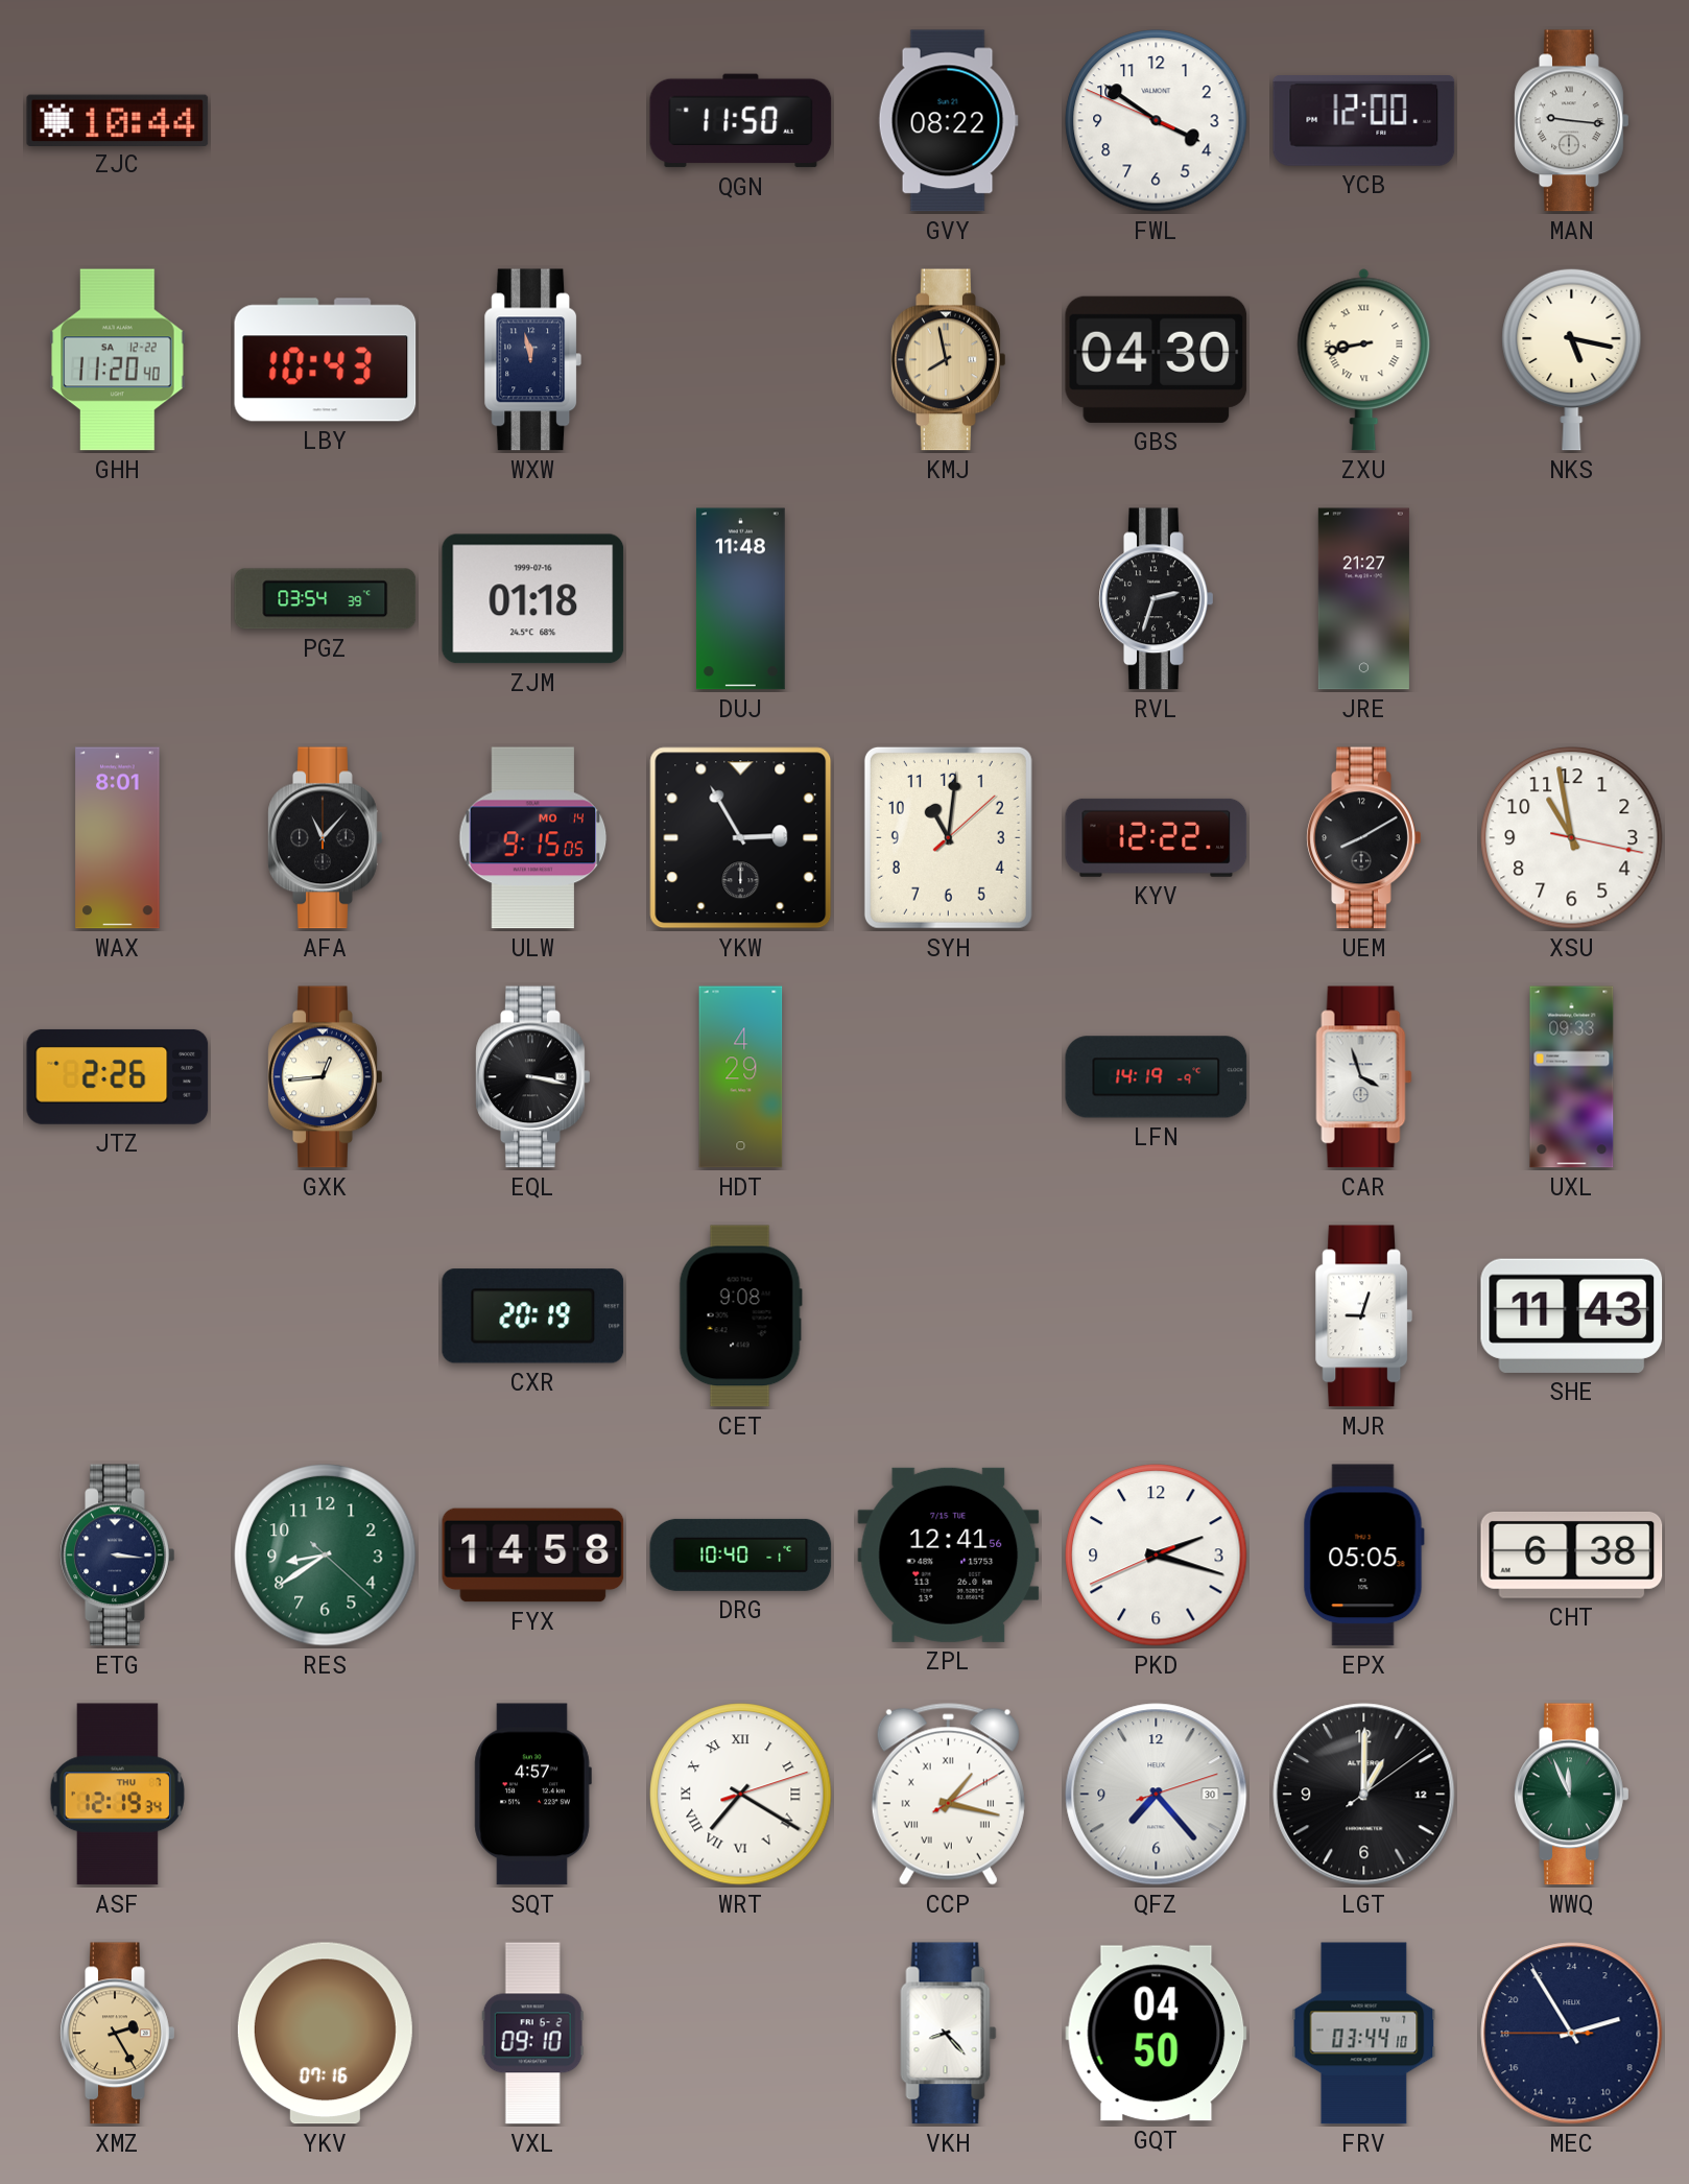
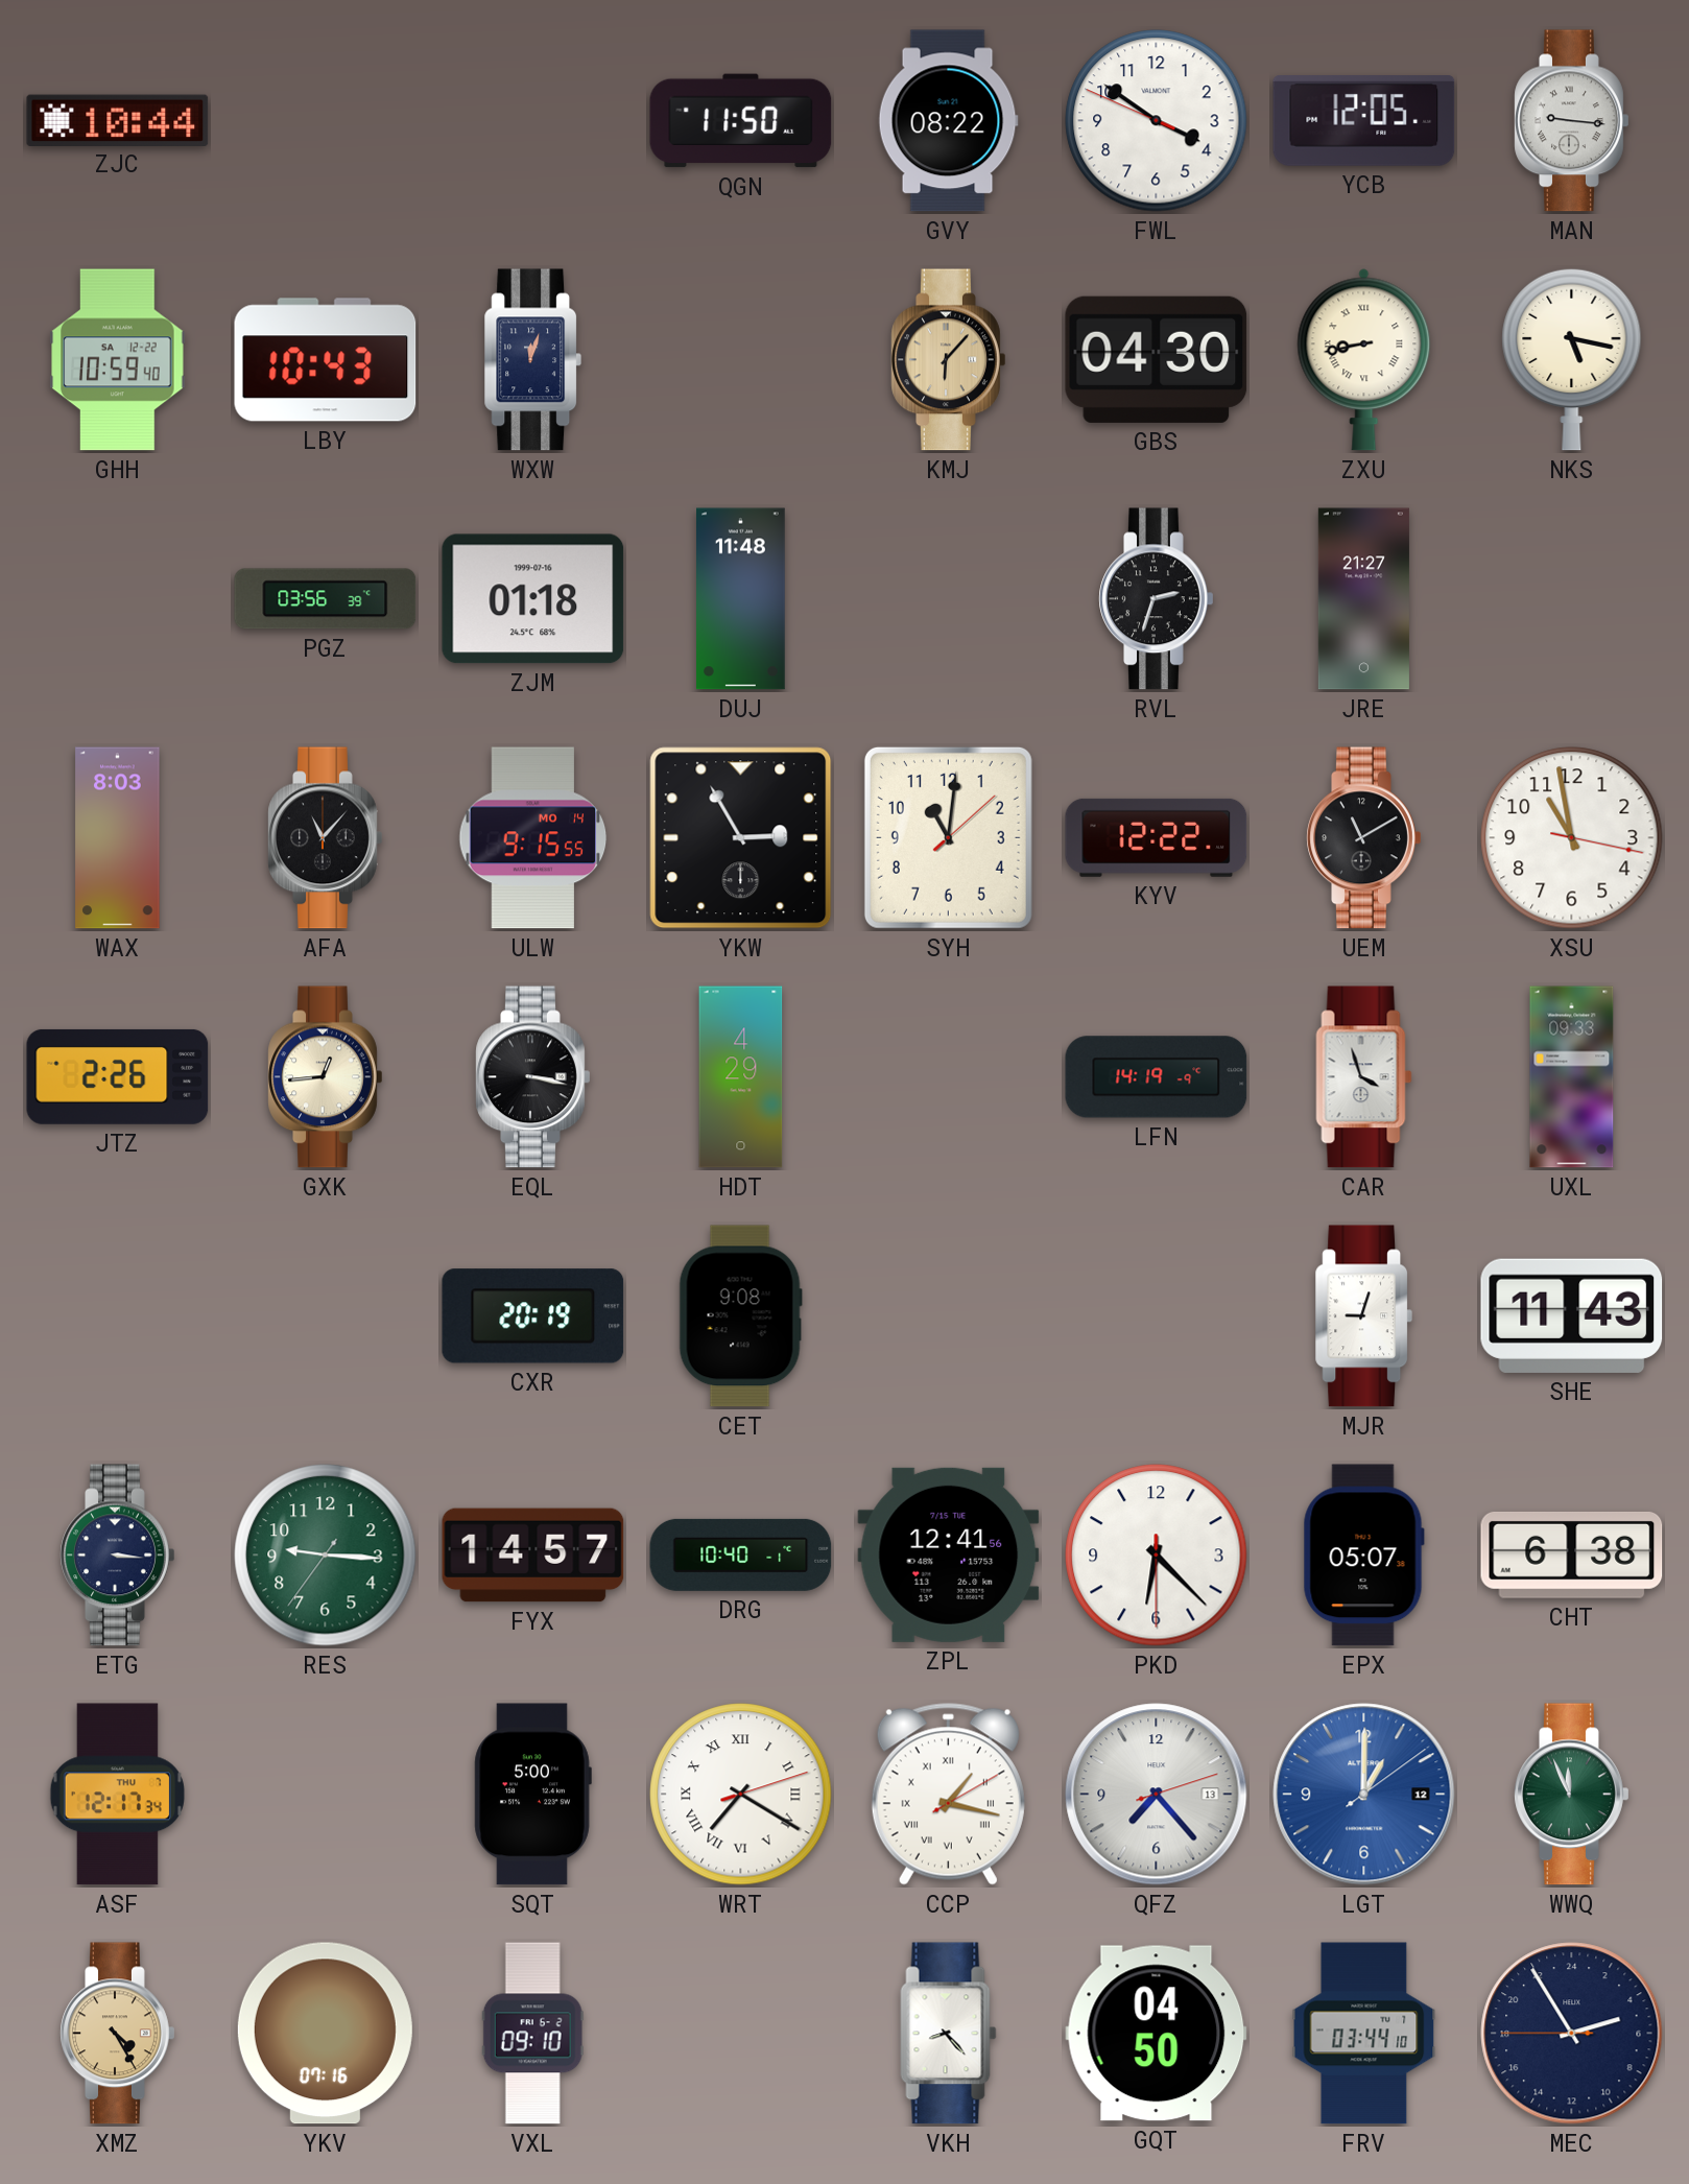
YCB: 12:00 -> 12:05 (1364, 121)
GHH: 11:20 -> 10:59 (118, 360)
WXW: 11:58 -> 12:03 (533, 360)
KMJ: 7:58 -> 6:07 (949, 360)
PGZ: 03:54 -> 03:56 (326, 599)
WAX: 8:01 -> 8:03 (118, 838)
ULW: 9:15:05 -> 9:15:55 (533, 838)
UEM: 8:10 -> 11:10 (1364, 838)
RES: 8:39 -> 9:15 (326, 1556)
FYX: 14:58 -> 14:57 (533, 1556)
PKD: 2:17 -> 6:22 (1157, 1556)
EPX: 05:05 -> 05:07 (1363, 1556)
ASF: 12:19 -> 12:17 (117, 1795)
SQT: 4:57 -> 5:00 (532, 1795)
QFZ date: 30 -> 13 (1157, 1795)
LGT dial: black -> blue (1364, 1795)
XMZ: 2:25 -> 4:25 (118, 2034)
